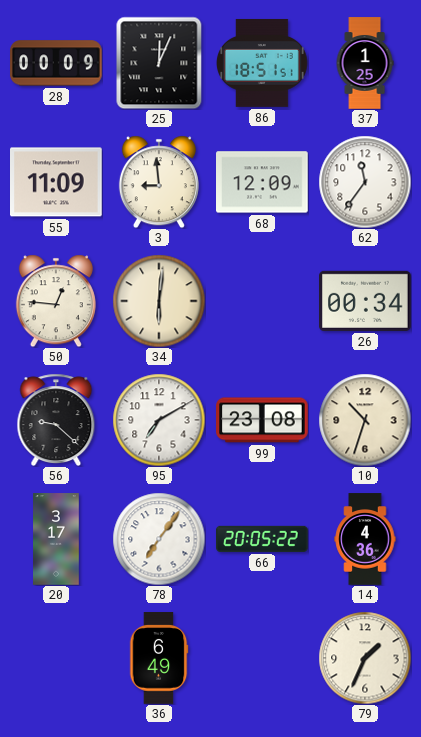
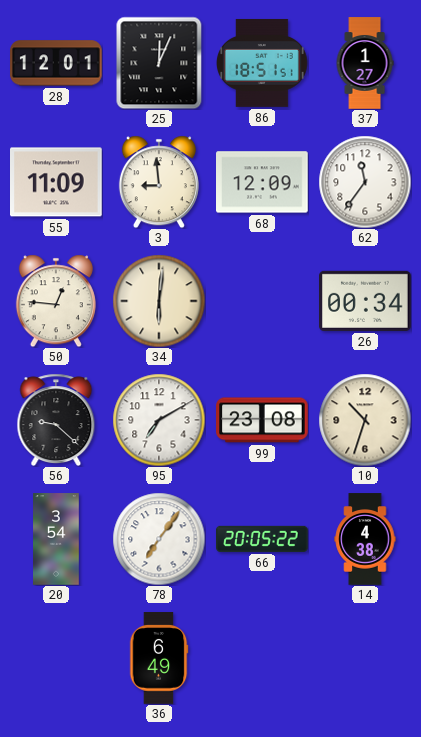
28: 00:09 -> 12:01 (56, 63)
37: 1:25 -> 1:27 (365, 63)
20: 3:17 -> 3:54 (56, 539)
14: 4:36 -> 4:38 (365, 539)
79: 1:34 -> none (365, 658)
